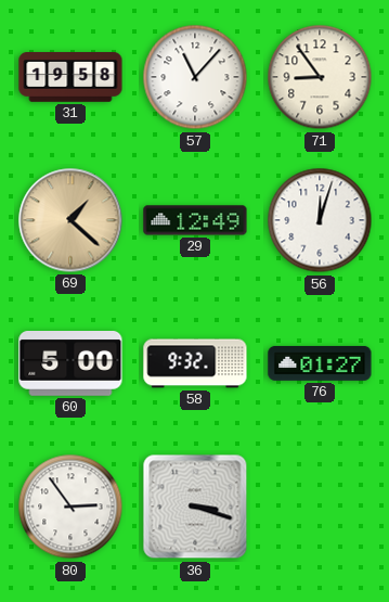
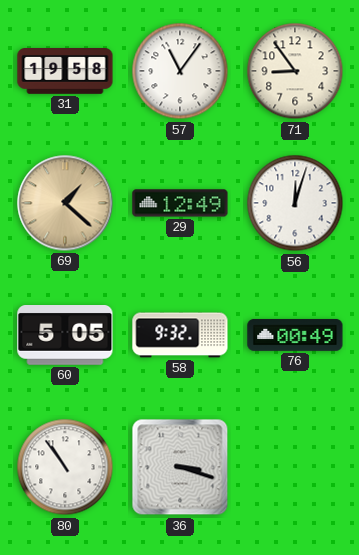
57: 11:07 -> 11:06 (180, 71)
60: 5:00 -> 5:05 (65, 336)
76: 01:27 -> 00:49 (295, 335)
80: 2:54 -> 10:54 (65, 467)
